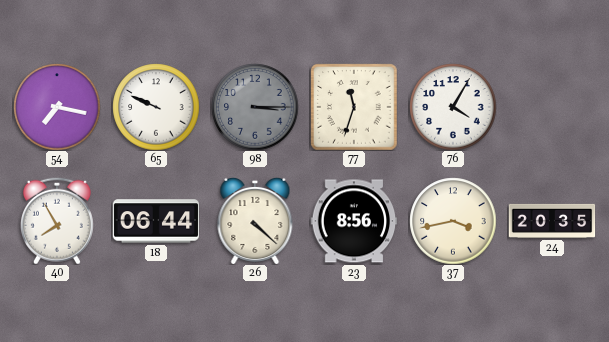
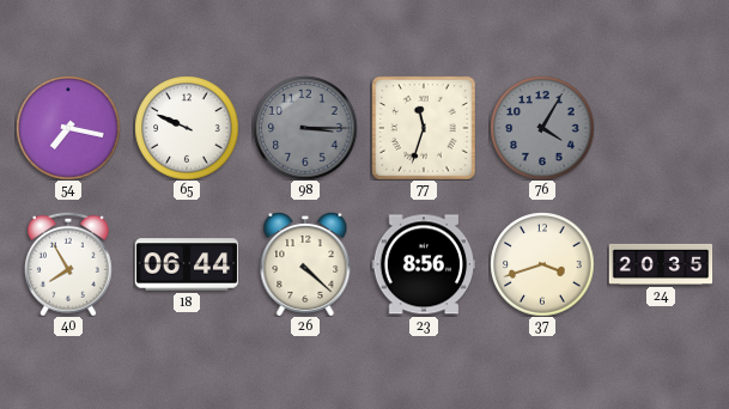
76 dial: white -> grey (542, 128)
37: 3:43 -> 3:42 (542, 264)
